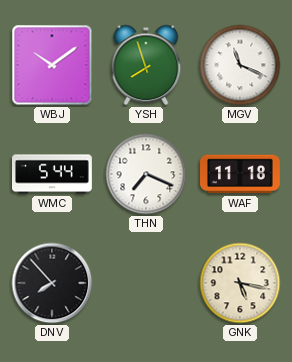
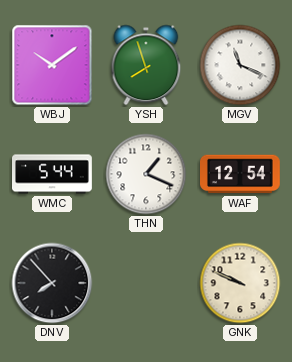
THN: 7:19 -> 1:19 (146, 174)
WAF: 11:18 -> 12:54 (241, 174)
GNK: 5:17 -> 9:49 (240, 283)
